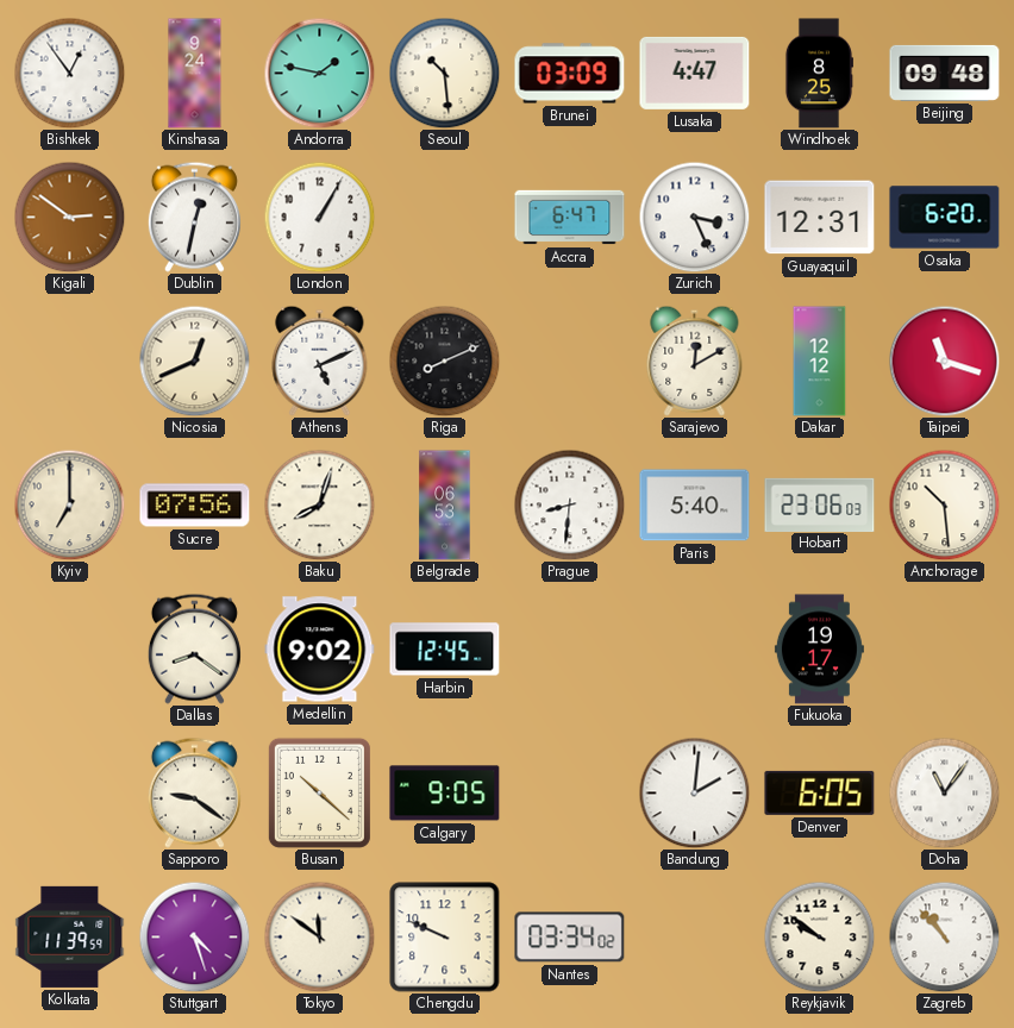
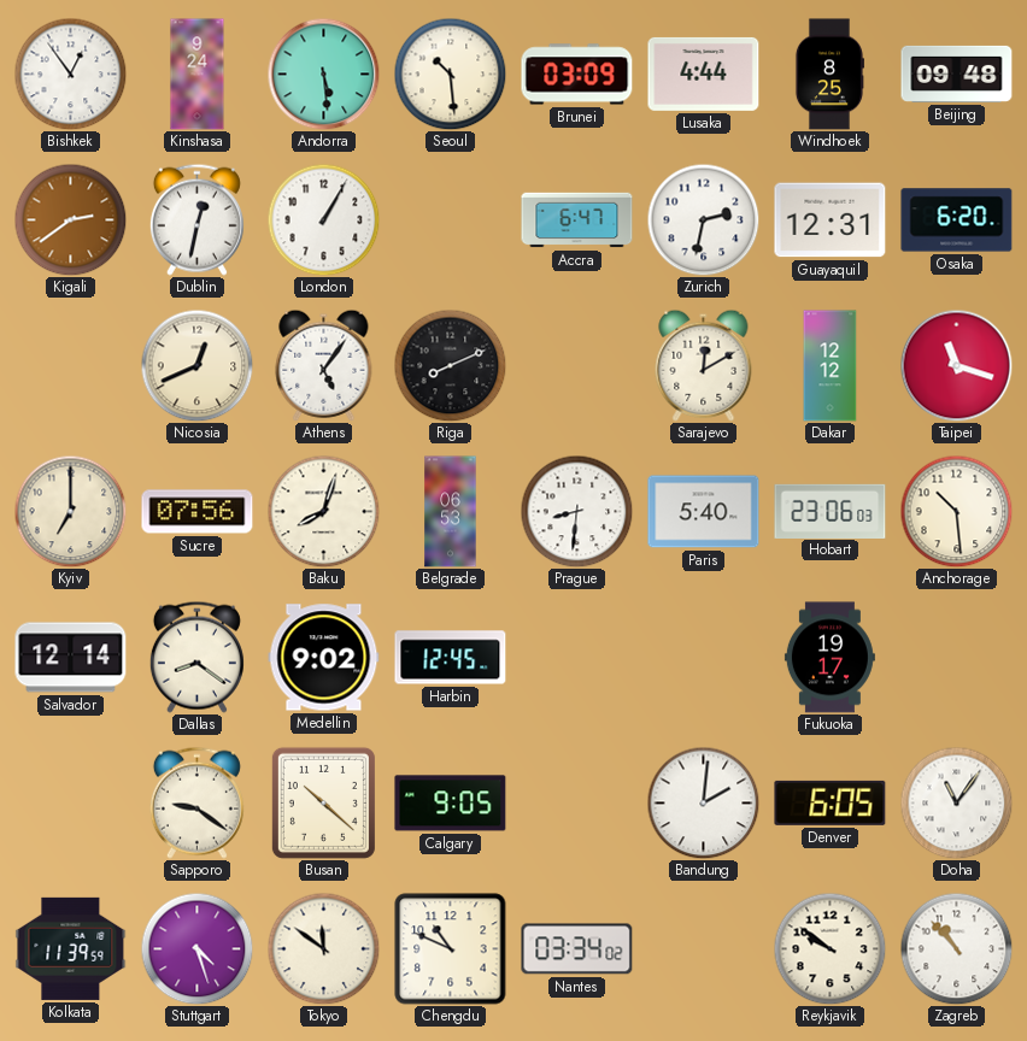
Andorra: 1:47 -> 5:29 (323, 73)
Lusaka: 4:47 -> 4:44 (704, 73)
Kigali: 2:51 -> 2:39 (70, 219)
Zurich: 3:26 -> 2:32 (703, 219)
Athens: 5:11 -> 5:06 (324, 365)
Salvador: none -> 12:14 (71, 658)
Chengdu: 9:49 -> 10:49 (451, 949)
